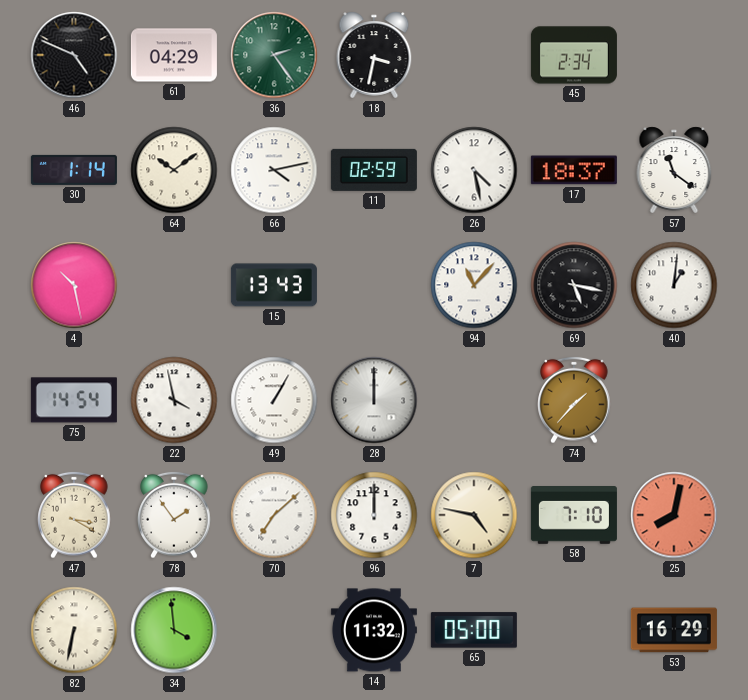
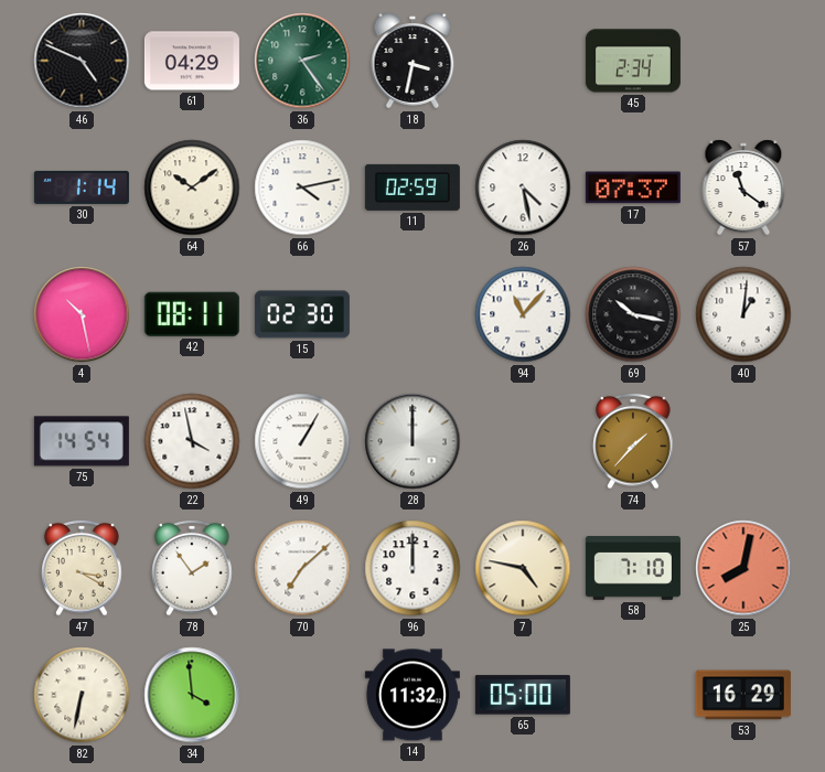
17: 18:37 -> 07:37 (633, 187)
42: none -> 08:11 (192, 314)
15: 13:43 -> 02:30 (302, 314)
69: 5:17 -> 10:17 (633, 314)
